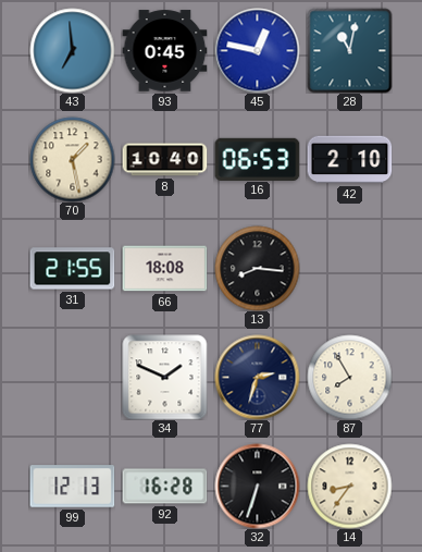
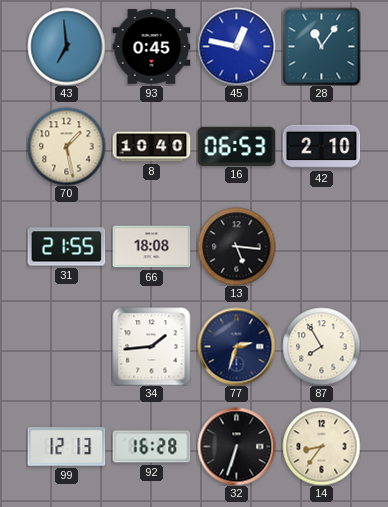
28: 11:02 -> 11:06 (321, 46)
13: 8:16 -> 5:16 (236, 246)
34: 1:49 -> 1:44 (151, 346)
